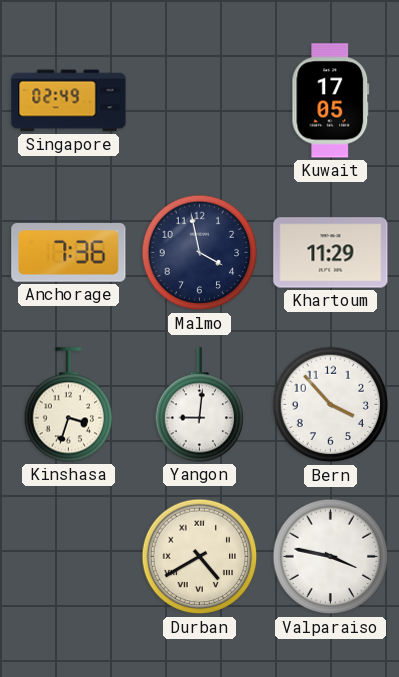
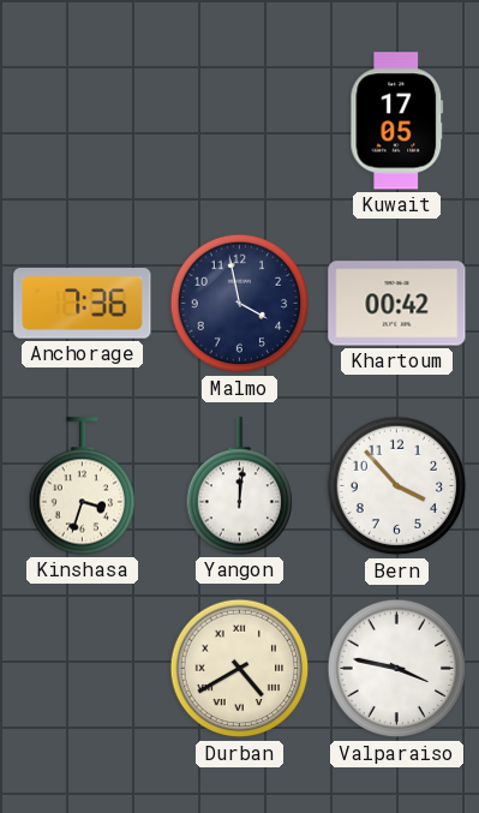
Singapore: 02:49 -> none (69, 101)
Khartoum: 11:29 -> 00:42 (397, 304)
Yangon: 9:01 -> 12:01 (240, 486)
